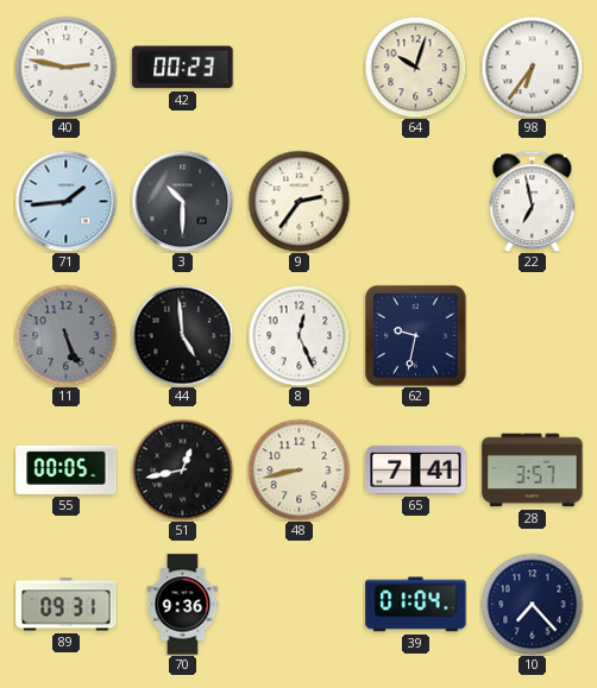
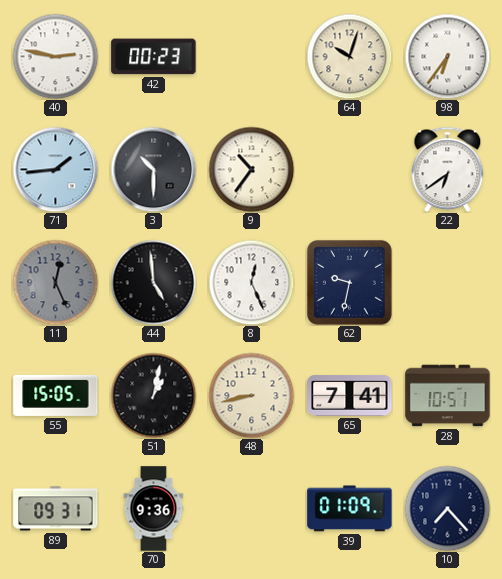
9: 2:36 -> 10:36 (251, 169)
22: 6:58 -> 6:39 (448, 169)
11: 5:26 -> 12:26 (55, 282)
55: 00:05 -> 15:05 (56, 395)
51: 12:43 -> 1:02 (153, 395)
28: 3:57 -> 10:51 (448, 396)
39: 01:04 -> 01:09 (350, 509)
